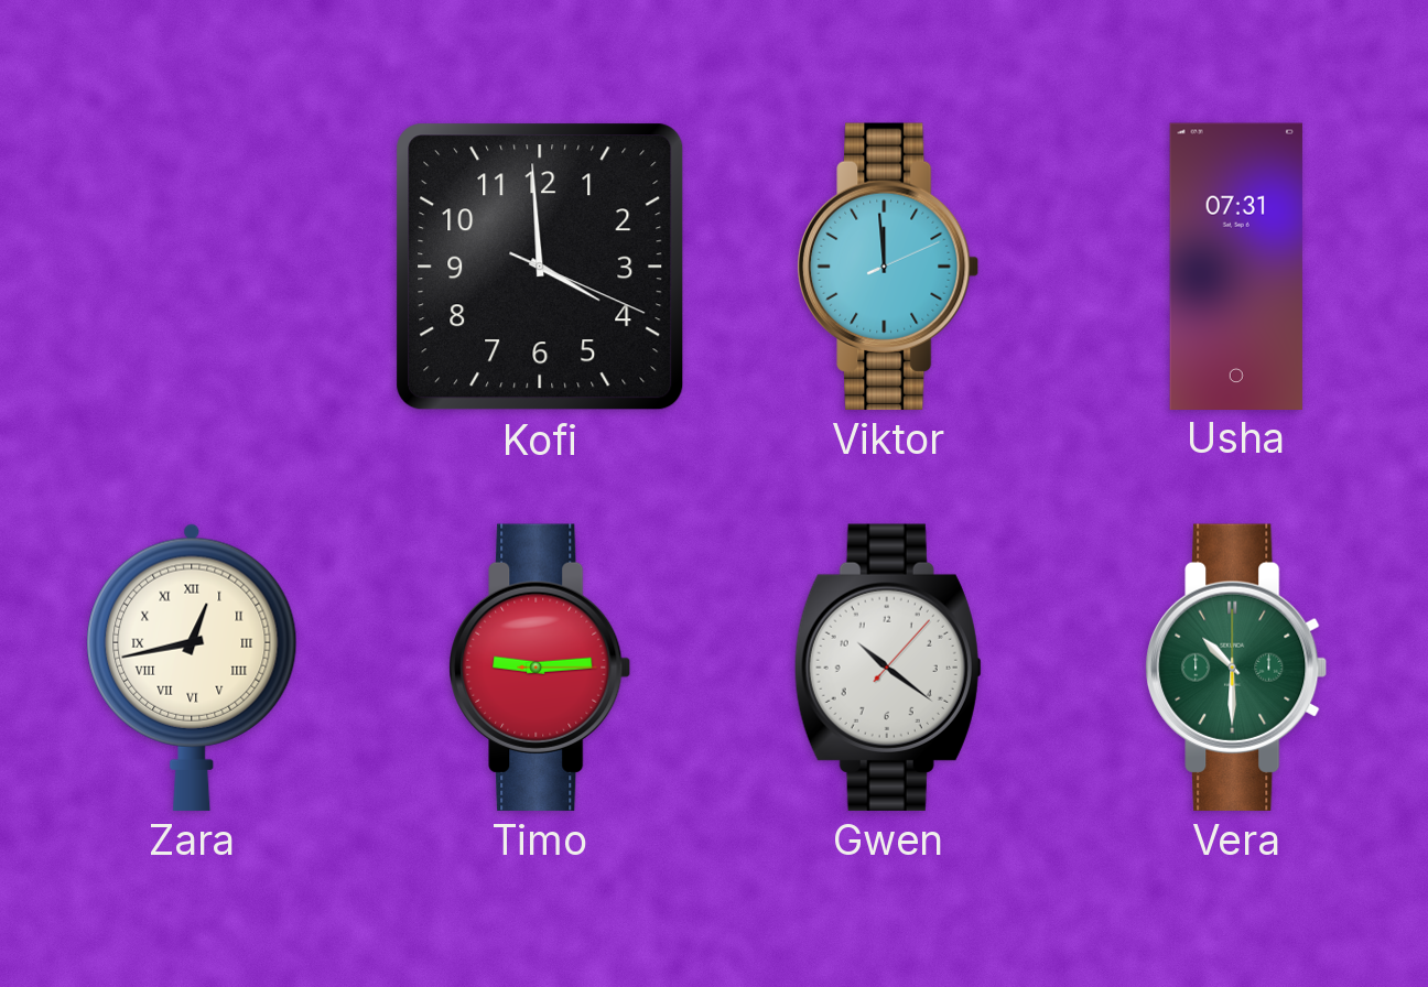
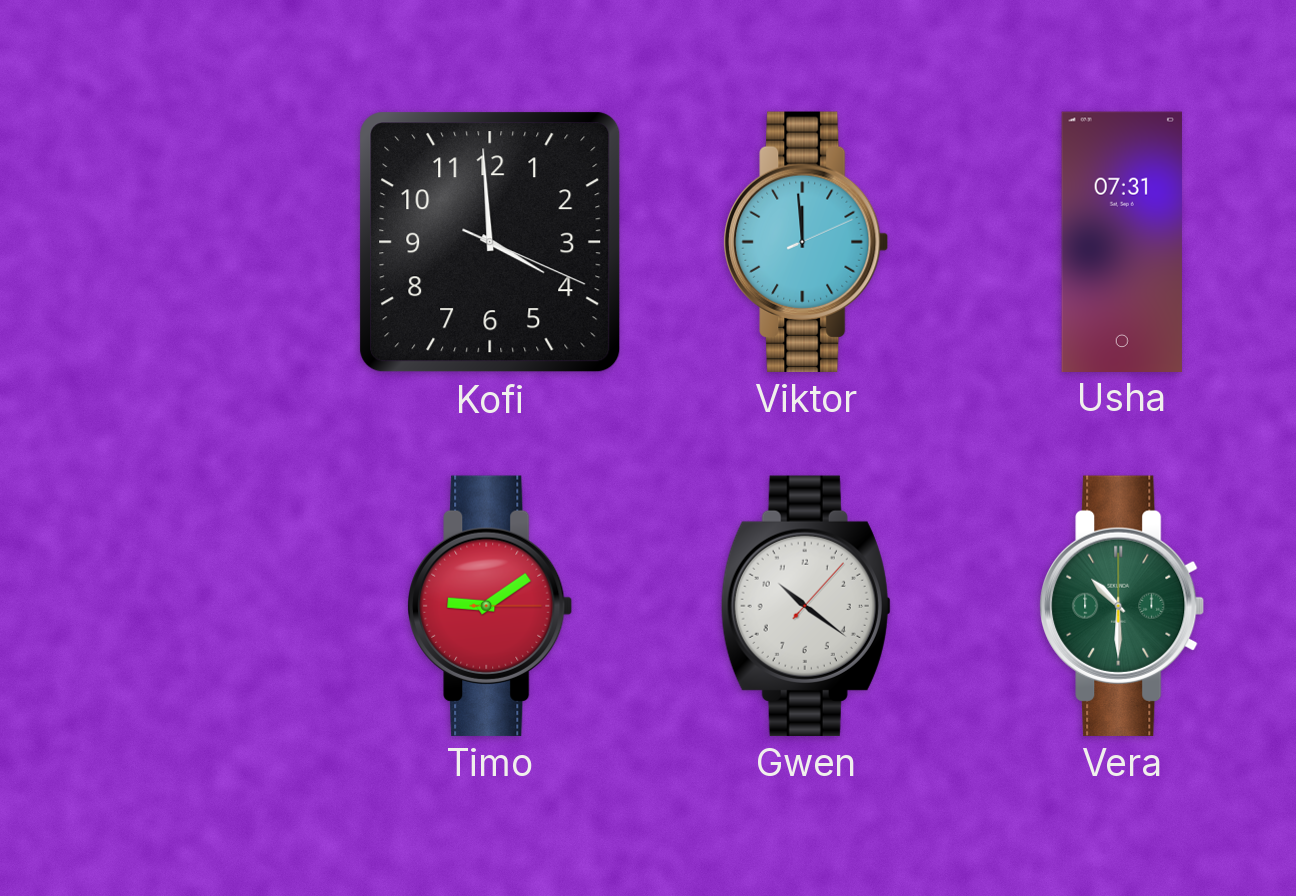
Zara: 12:43 -> none (192, 668)
Timo: 9:14 -> 9:09 (490, 606)
